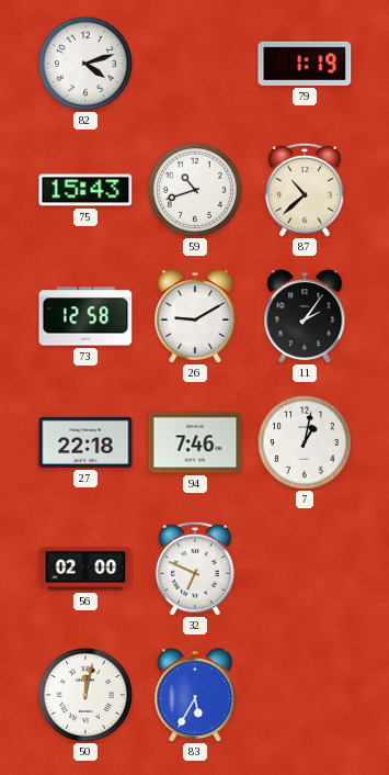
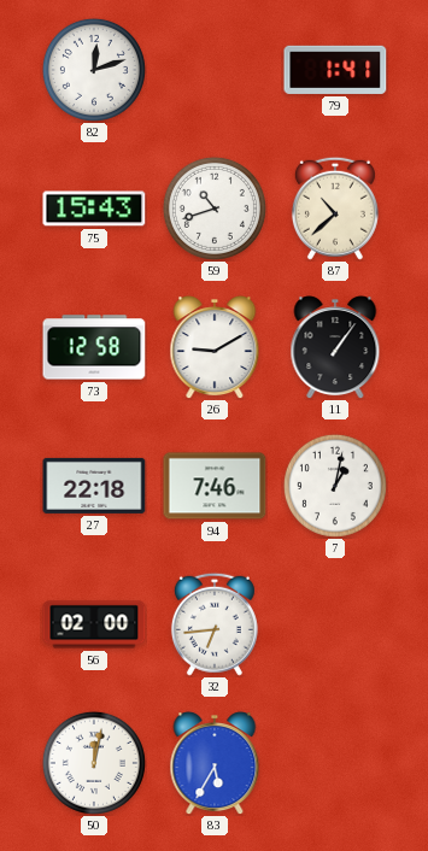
82: 4:12 -> 12:12 (94, 70)
79: 1:19 -> 1:41 (335, 70)
11: 2:06 -> 1:06 (335, 347)
32: 6:49 -> 6:44 (215, 624)
